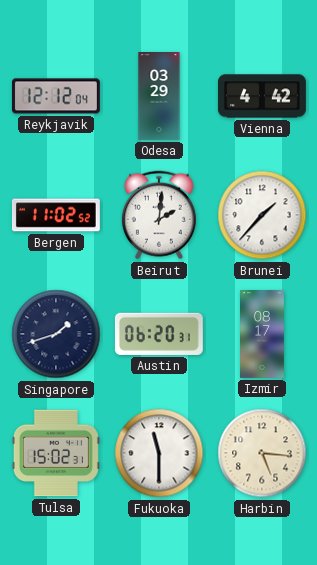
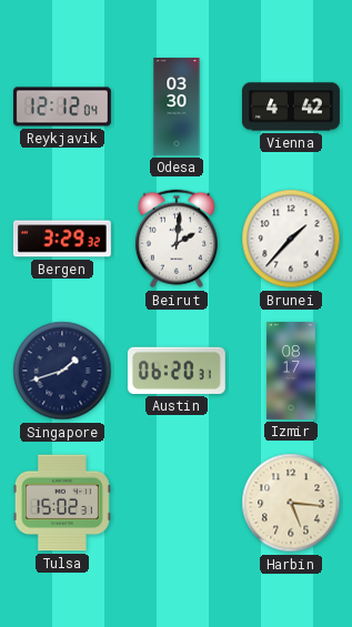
Odesa: 03:29 -> 03:30 (177, 108)
Bergen: 11:02 -> 3:29 (62, 239)
Fukuoka: 11:30 -> none (159, 453)
